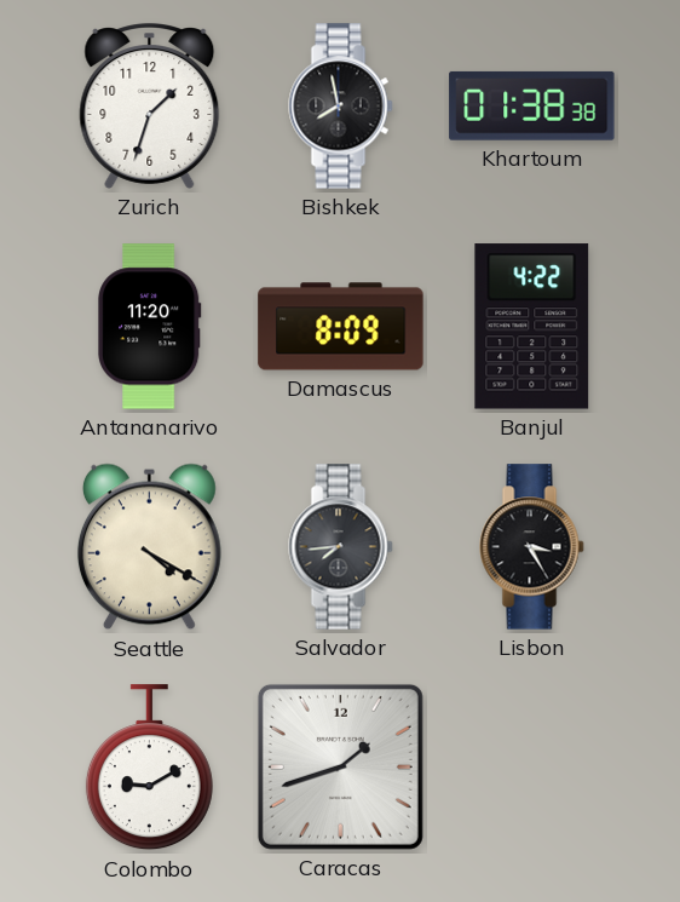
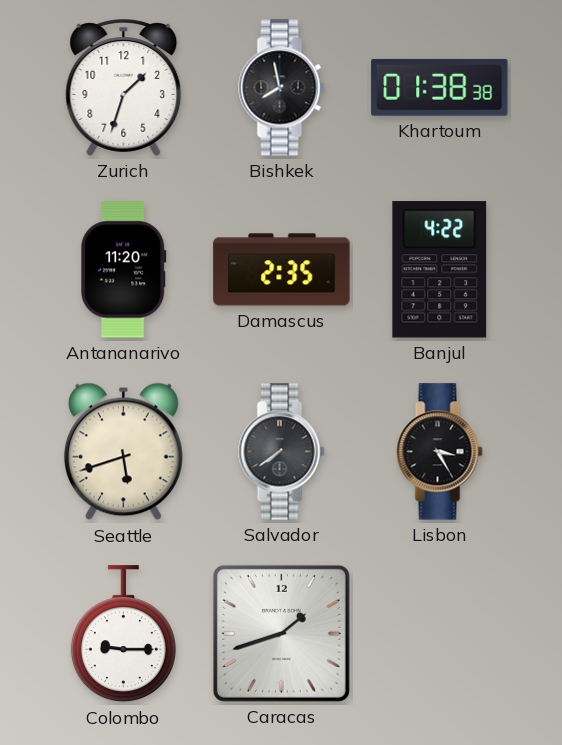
Damascus: 8:09 -> 2:35 (282, 270)
Seattle: 4:20 -> 5:42 (123, 452)
Salvador: 7:44 -> 7:39 (282, 452)
Colombo: 9:10 -> 9:15 (123, 634)
